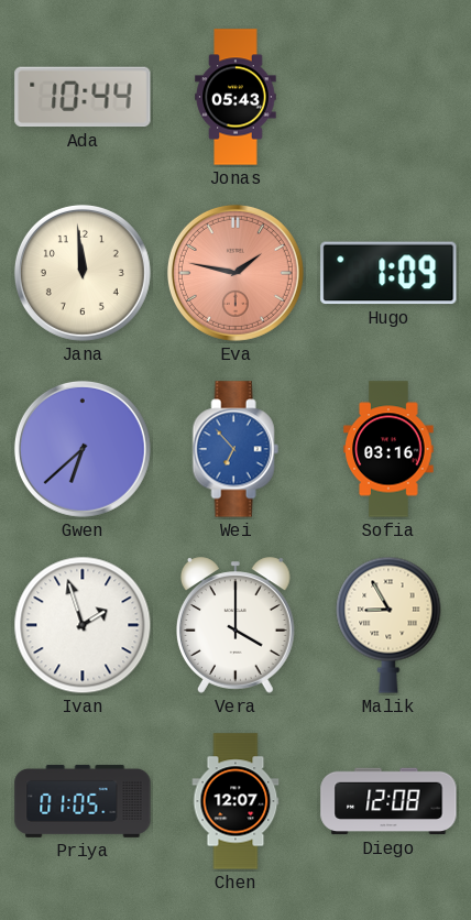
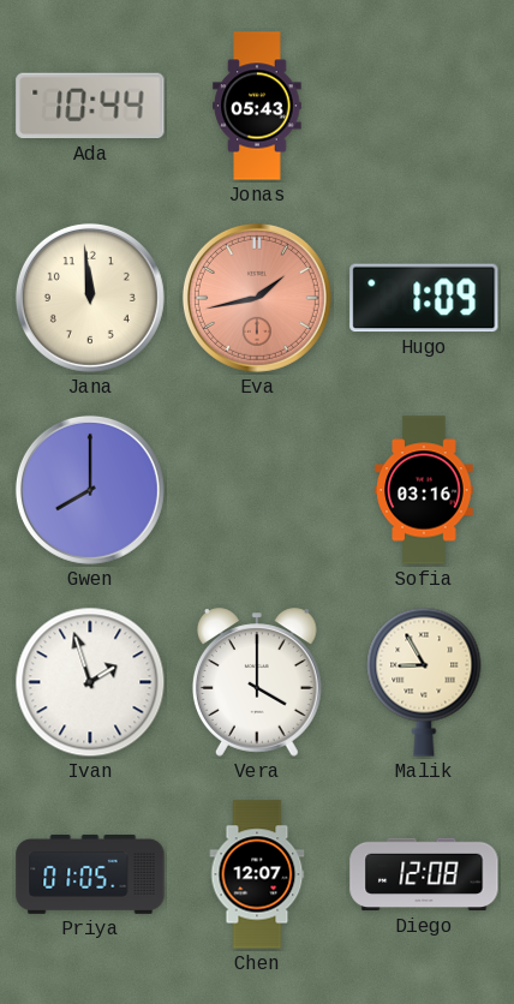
Eva: 1:47 -> 1:43 (257, 298)
Gwen: 6:38 -> 8:00 (90, 490)
Wei: 6:53 -> none (235, 449)
